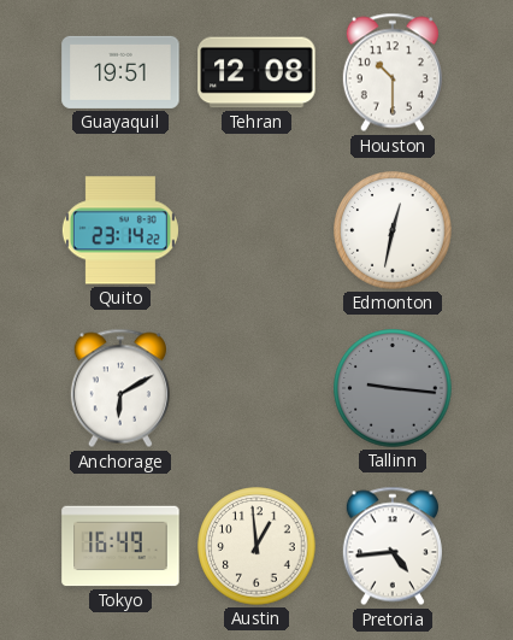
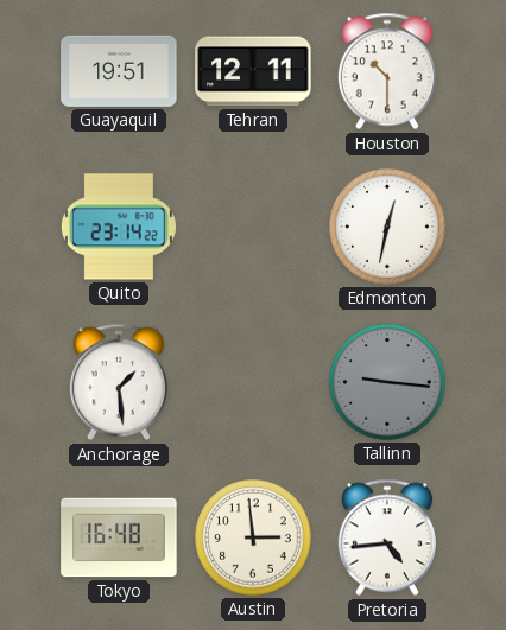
Tehran: 12:08 -> 12:11 (253, 71)
Anchorage: 6:10 -> 1:29 (119, 382)
Tokyo: 16:49 -> 16:48 (119, 537)
Austin: 12:59 -> 2:59 (253, 537)
